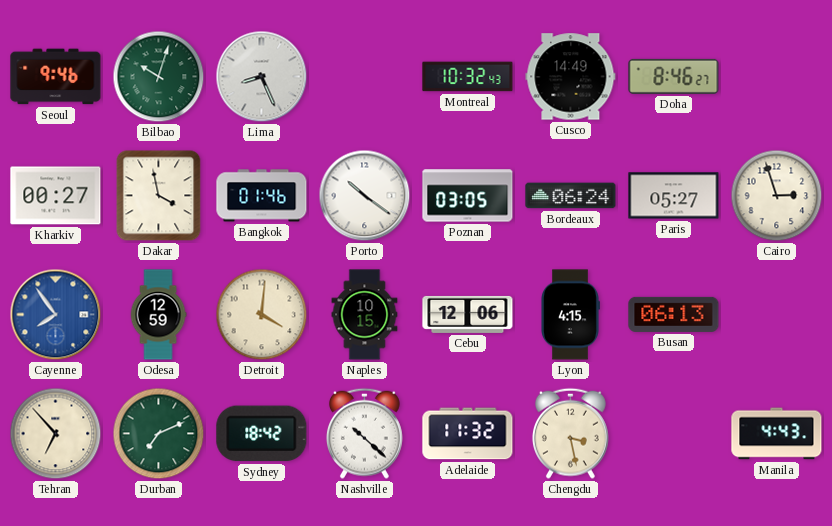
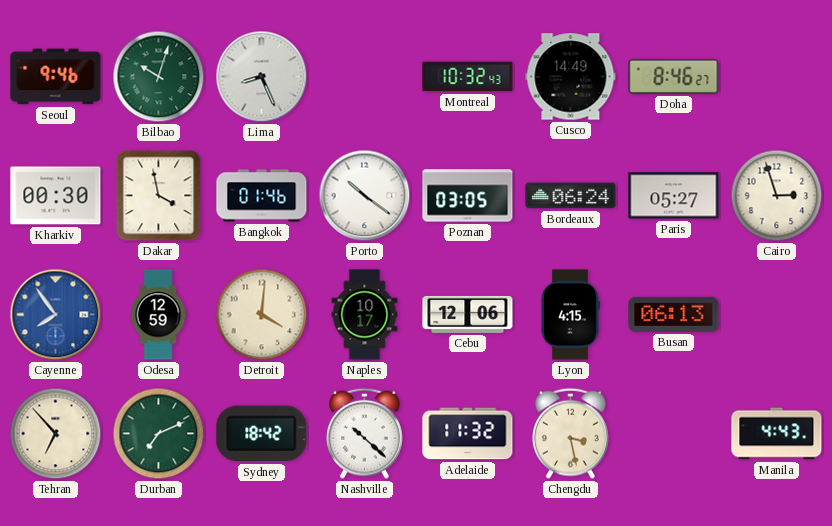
Kharkiv: 00:27 -> 00:30 (56, 196)
Naples: 10:15 -> 10:17 (365, 315)
